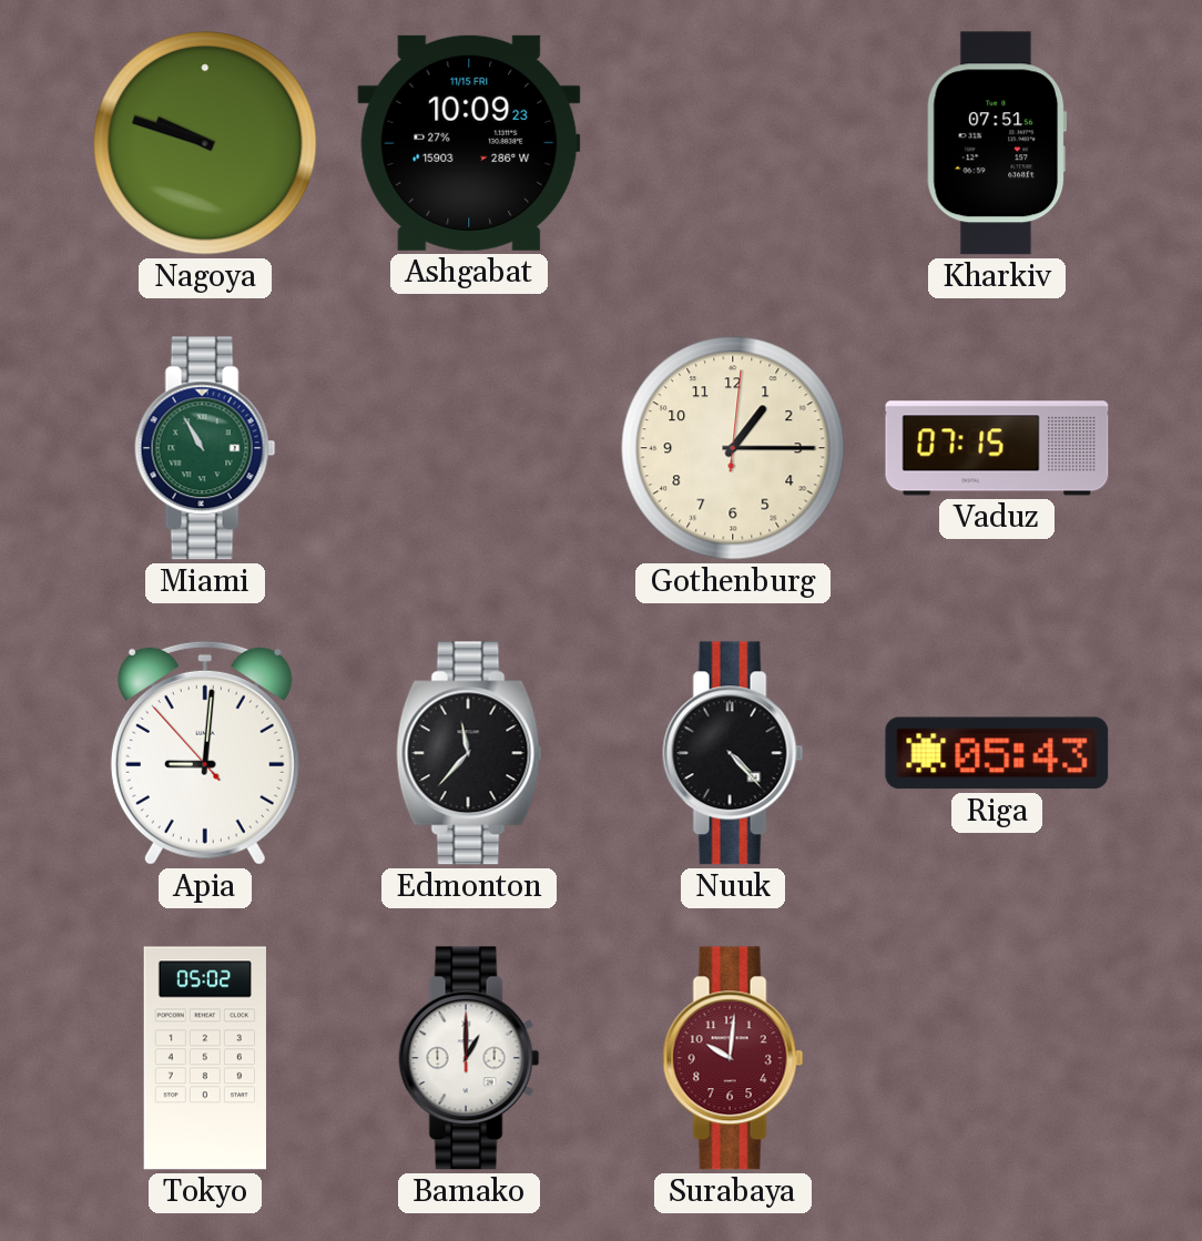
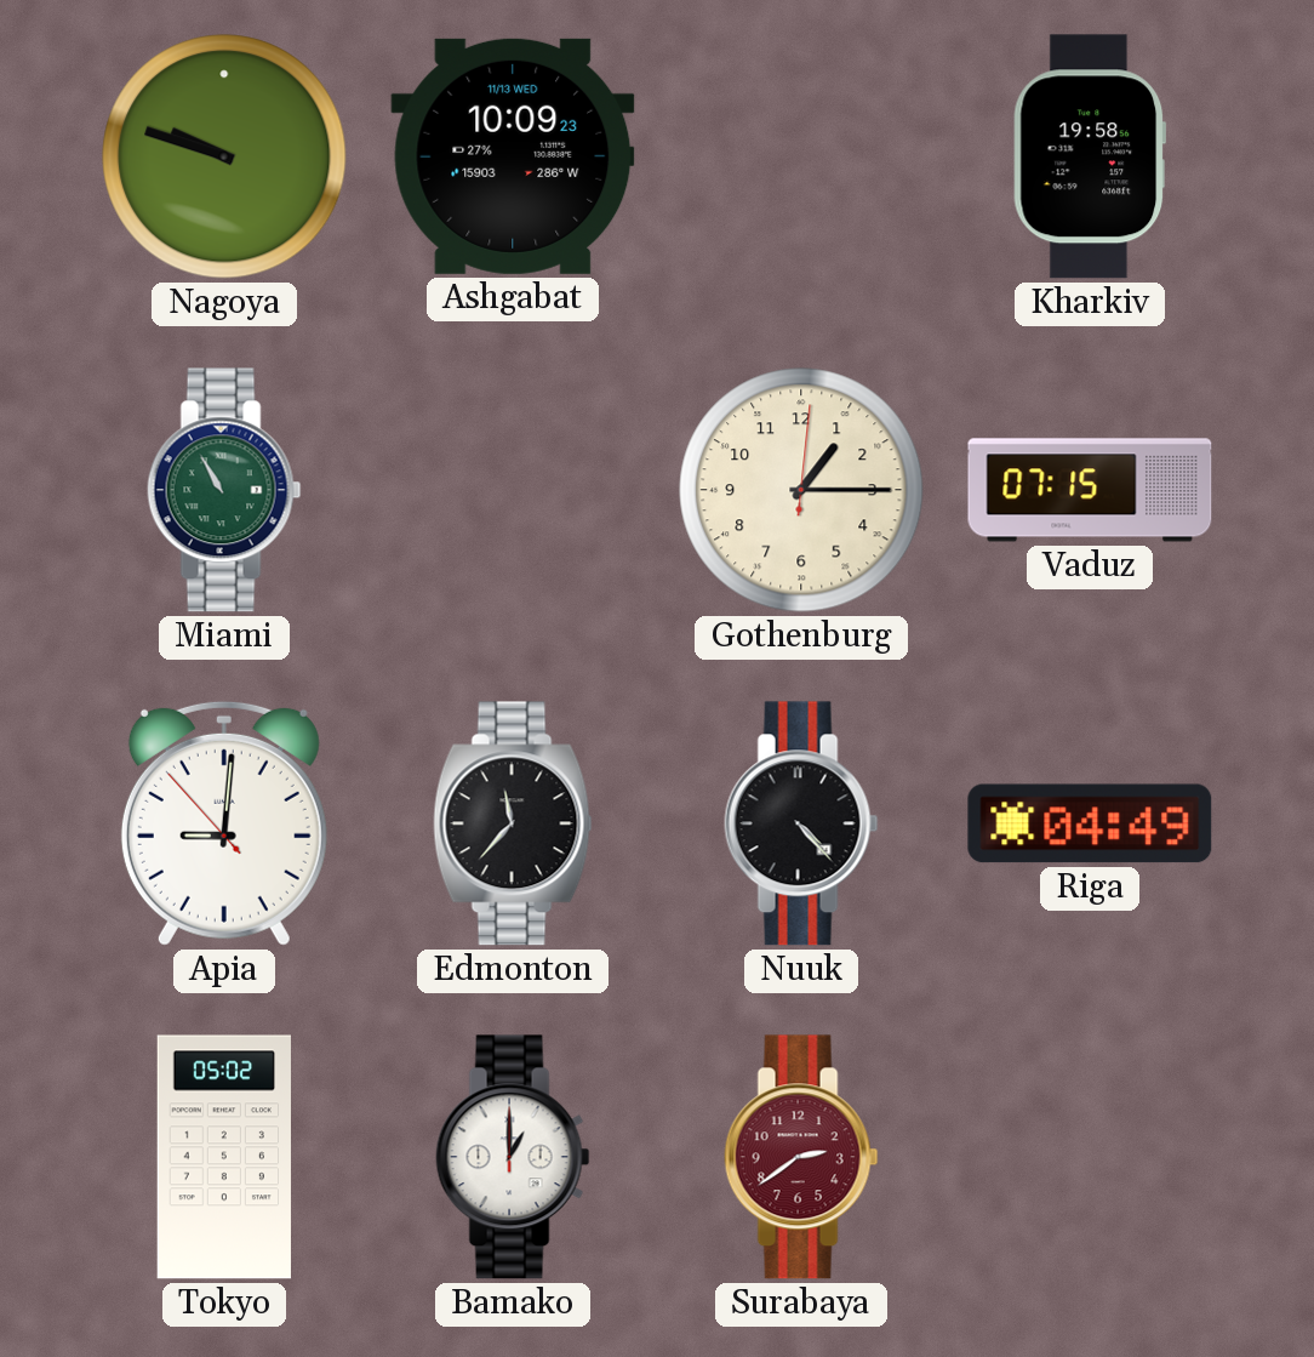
Ashgabat date: 11/15 FRI -> 11/13 WED (513, 156)
Kharkiv: 07:51 -> 19:58 (1090, 156)
Riga: 05:43 -> 04:49 (1090, 823)
Surabaya: 10:01 -> 2:39 (801, 1157)
